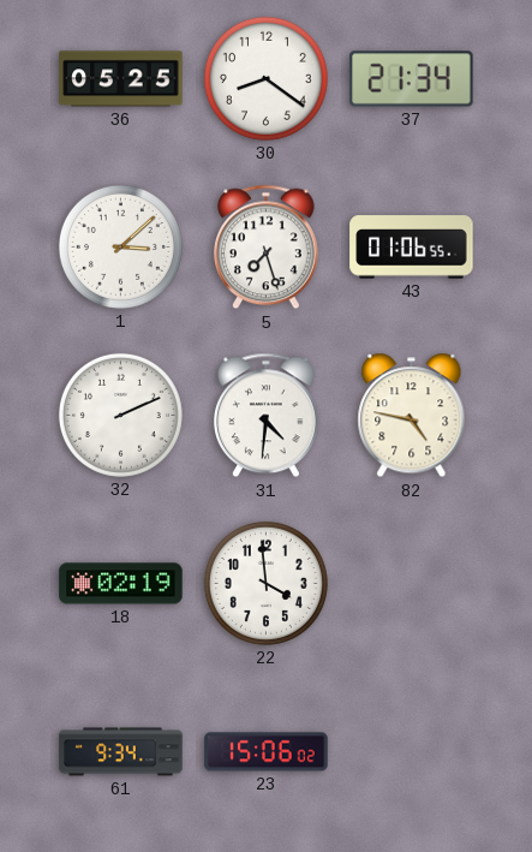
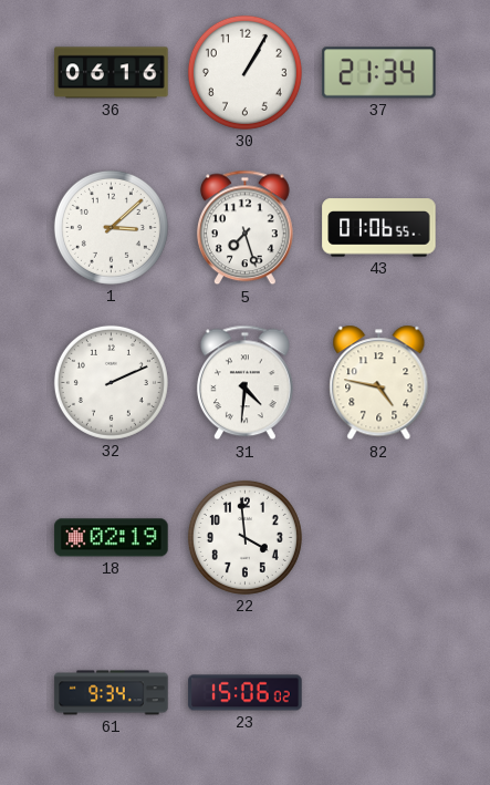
36: 05:25 -> 06:16 (112, 73)
30: 8:21 -> 1:05 (244, 72)
